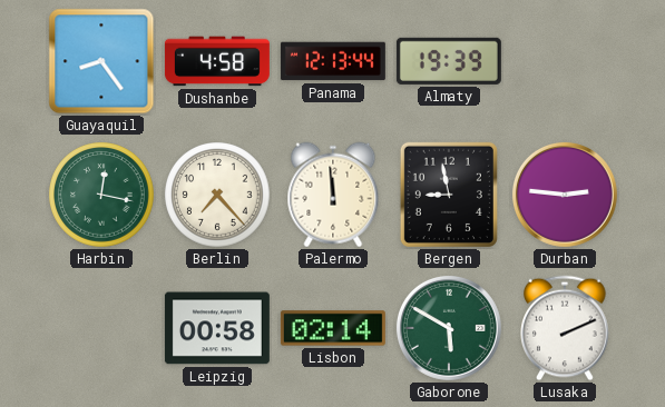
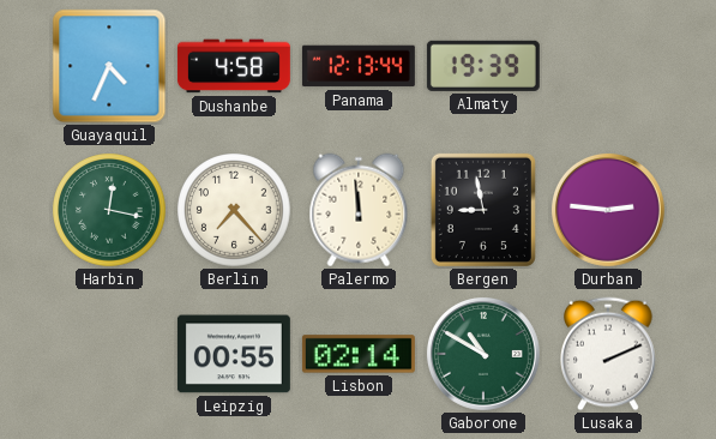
Guayaquil: 8:24 -> 4:34 (109, 66)
Leipzig: 00:58 -> 00:55 (234, 354)
Gaborone: 5:50 -> 10:50 (483, 354)
